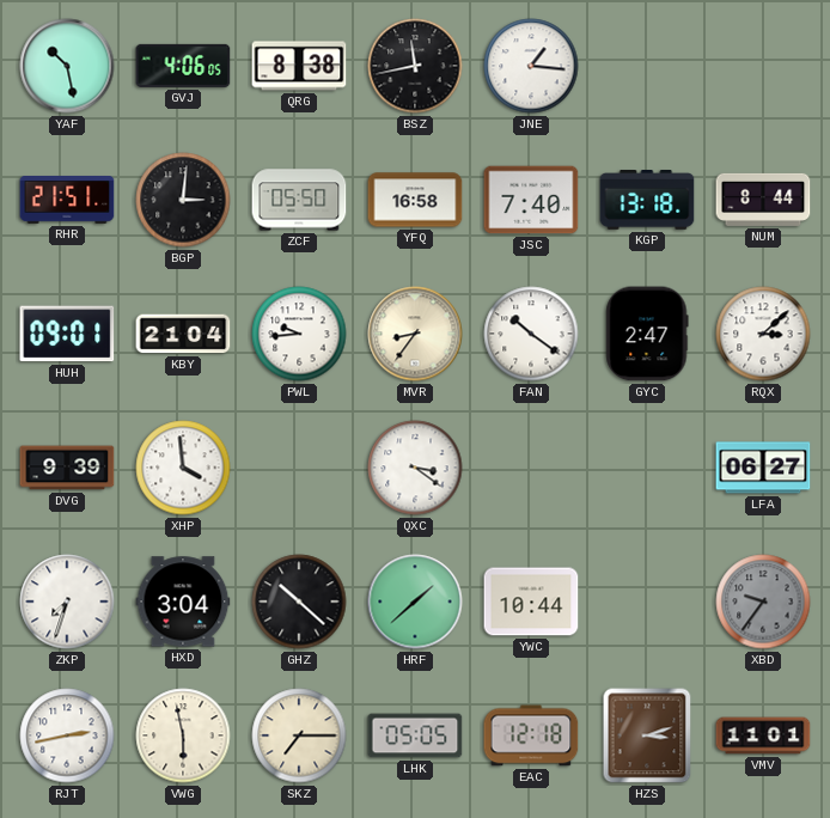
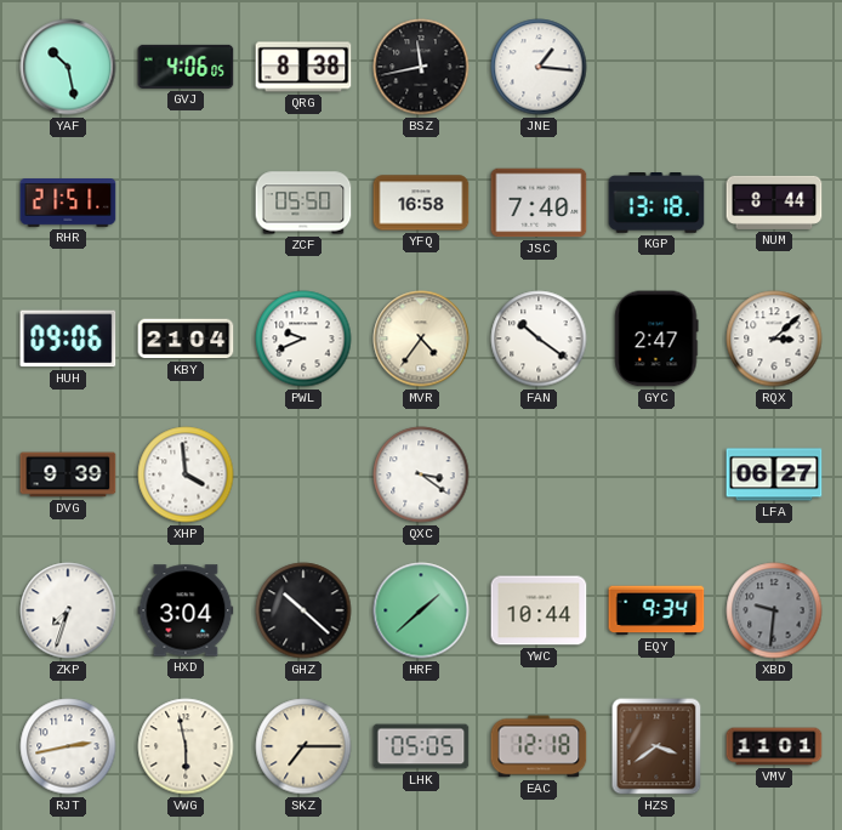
BGP: 3:01 -> none (183, 200)
HUH: 09:01 -> 09:06 (68, 339)
PWL: 9:44 -> 9:41 (303, 339)
MVR: 8:36 -> 4:36 (421, 339)
EQY: none -> 9:34 (656, 610)
XBD: 9:36 -> 9:31 (774, 610)
HZS: 3:12 -> 3:39 (656, 746)
